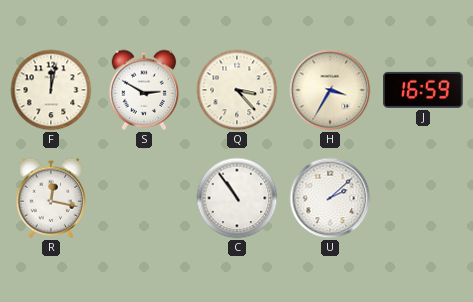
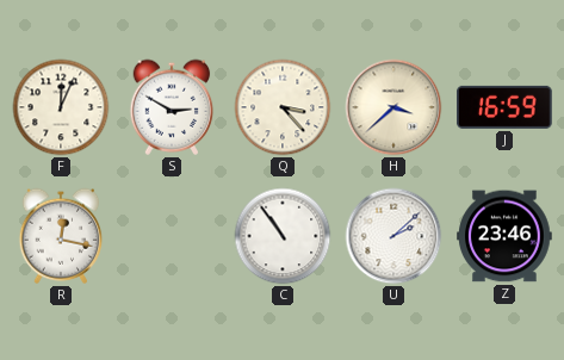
F: 12:02 -> 12:04 (61, 107)
H: 3:35 -> 3:38 (393, 107)
Z: none -> 23:46 (506, 236)
